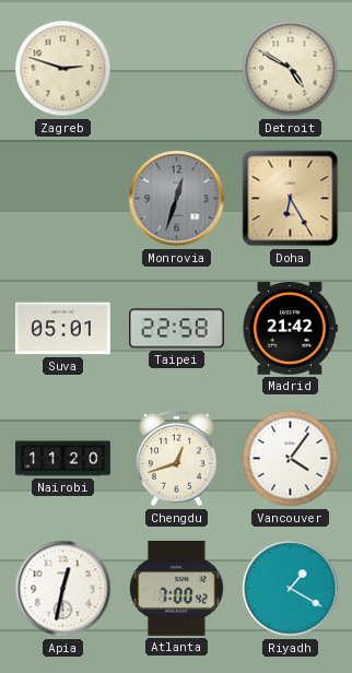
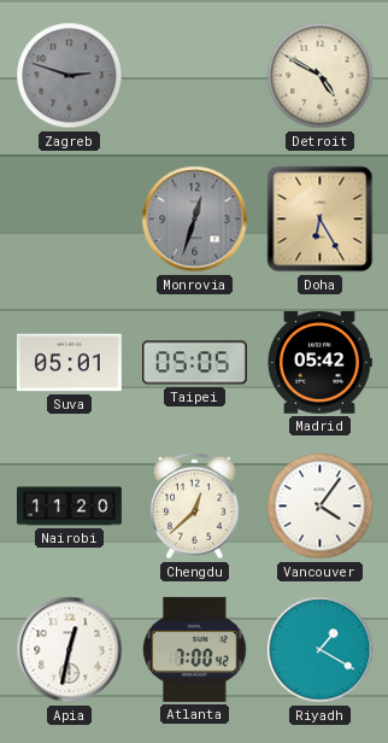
Zagreb dial: cream -> grey (70, 76)
Taipei: 22:58 -> 05:05 (194, 363)
Madrid: 21:42 -> 05:42 (319, 363)
Chengdu: 12:42 -> 12:38 (195, 507)
